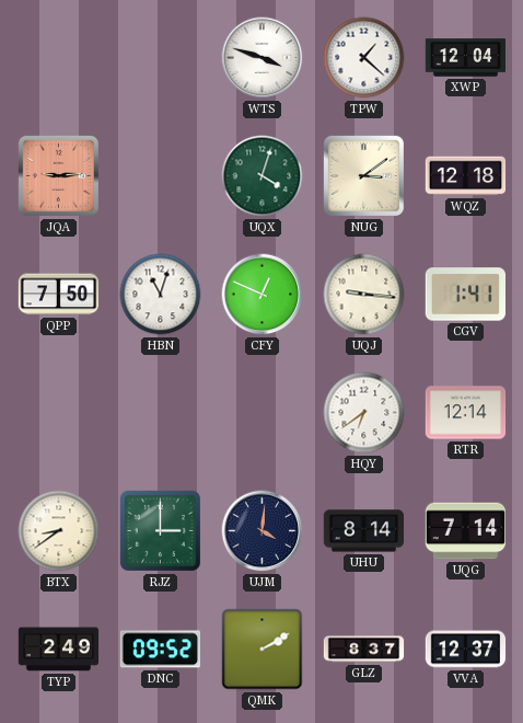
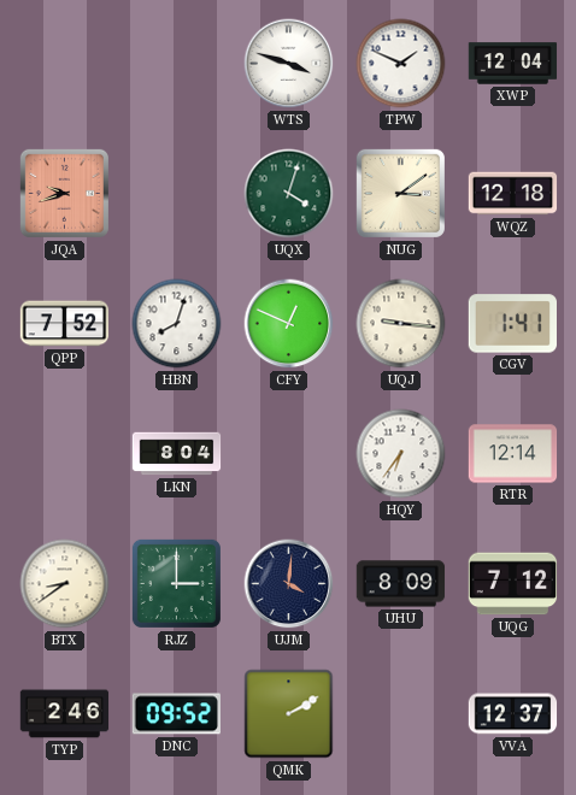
TPW: 1:22 -> 1:49 (401, 64)
JQA: 9:14 -> 9:42 (64, 193)
QPP: 7:50 -> 7:52 (65, 324)
HBN: 11:03 -> 8:03 (177, 324)
LKN: none -> 8:04 (177, 454)
HQY: 6:39 -> 6:36 (401, 454)
UHU: 8:14 -> 8:09 (401, 584)
UQG: 7:14 -> 7:12 (513, 584)
TYP: 2:49 -> 2:46 (65, 714)
GLZ: 8:37 -> none (364, 650)
